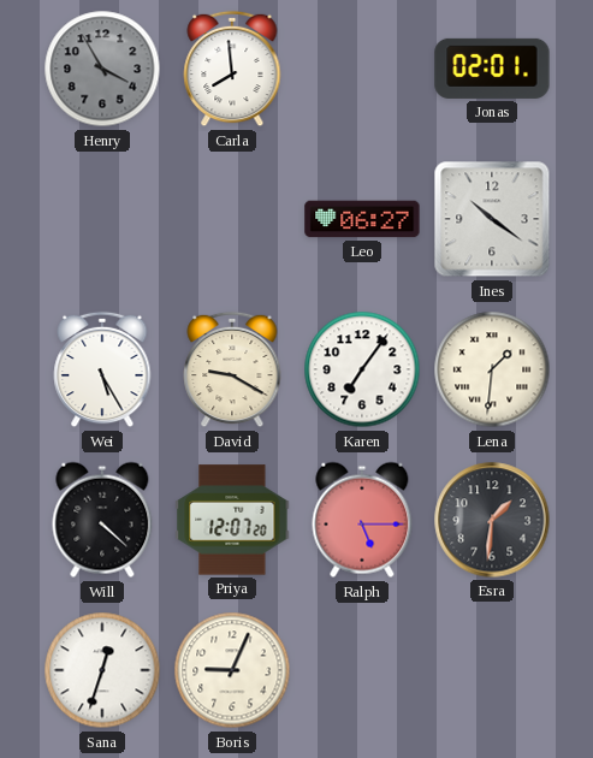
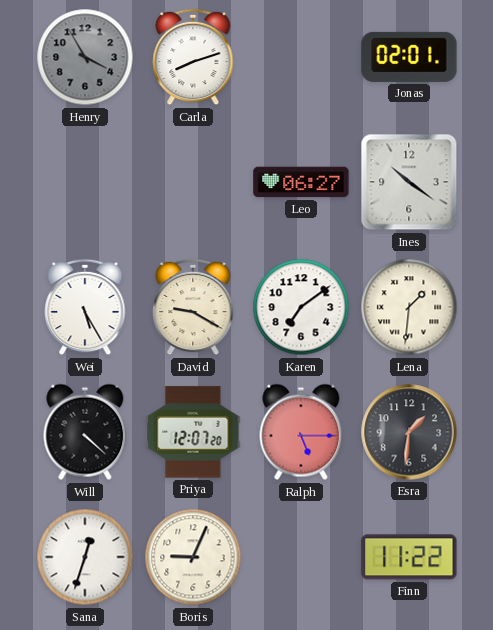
Carla: 7:59 -> 8:12 (193, 57)
Karen: 7:06 -> 7:09 (301, 307)
Finn: none -> 11:22 (409, 557)
